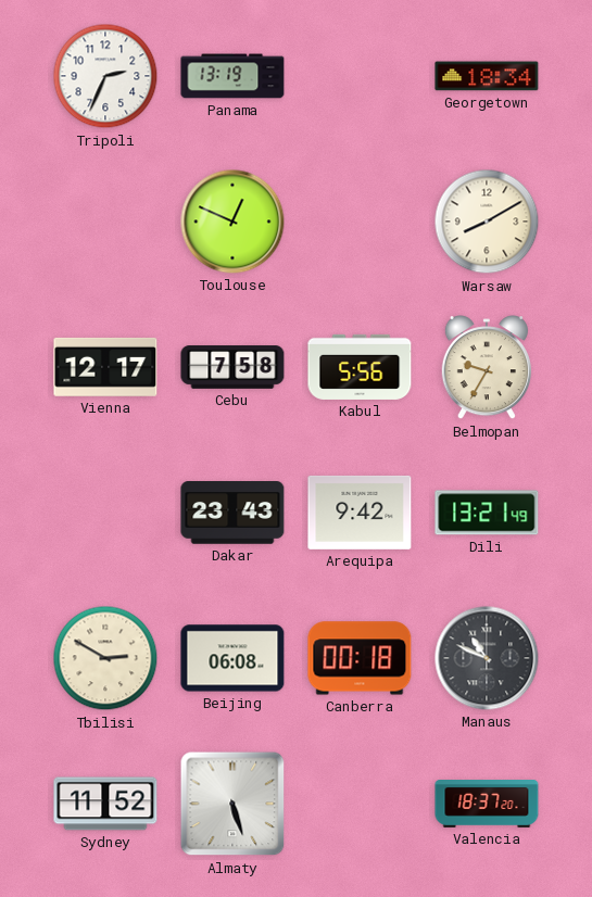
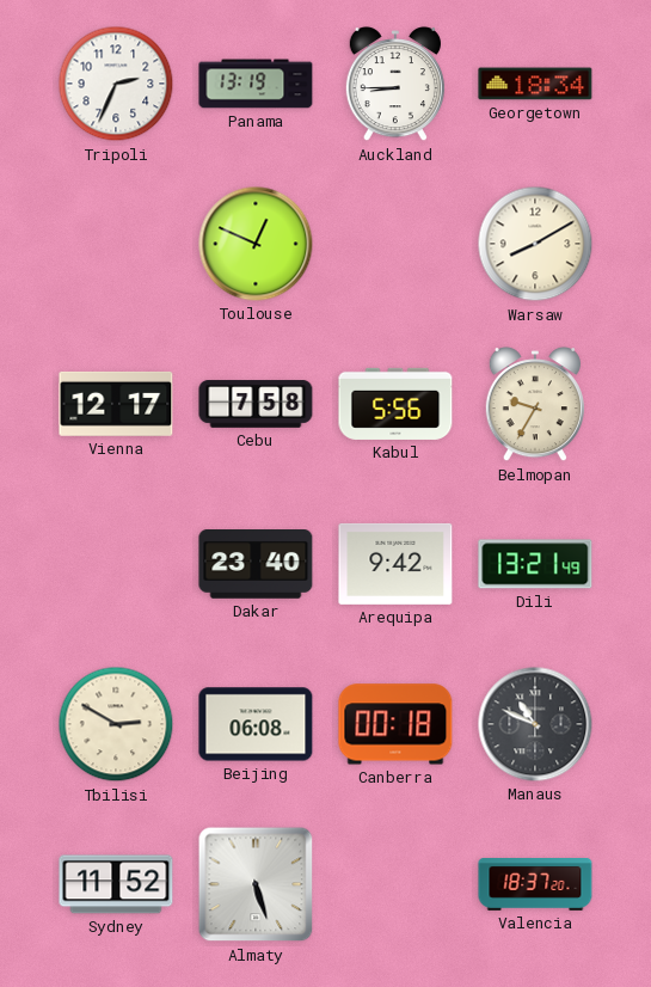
Auckland: none -> 8:45 (395, 85)
Dakar: 23:43 -> 23:40 (256, 564)
